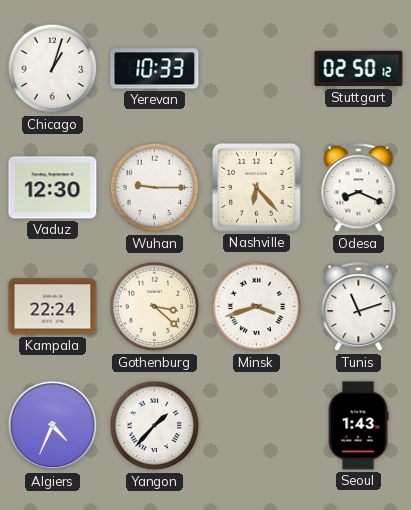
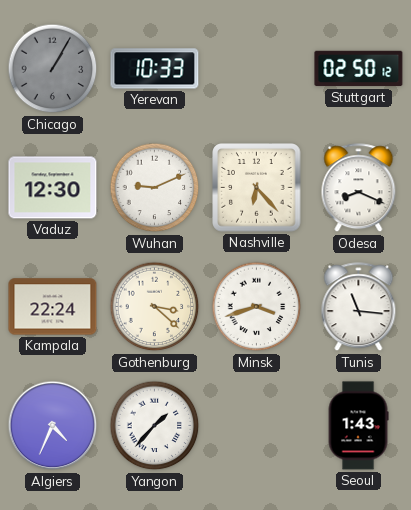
Chicago: 1:03 -> 1:05 (53, 69)
Chicago dial: white -> grey (53, 69)
Wuhan: 9:15 -> 9:11 (155, 188)
Tunis: 11:12 -> 11:16 (359, 307)
